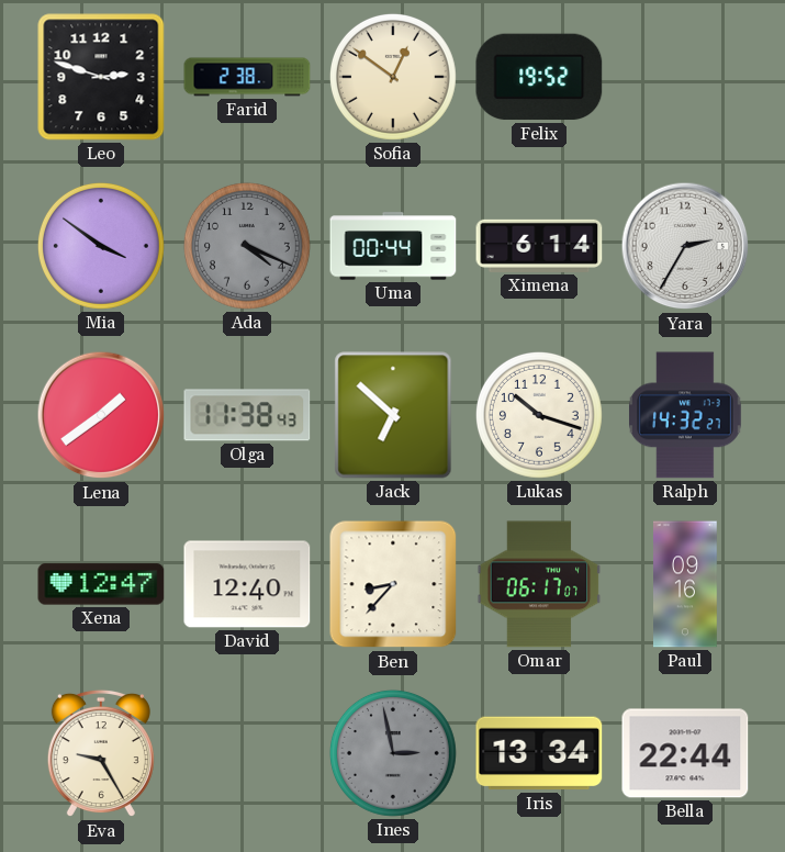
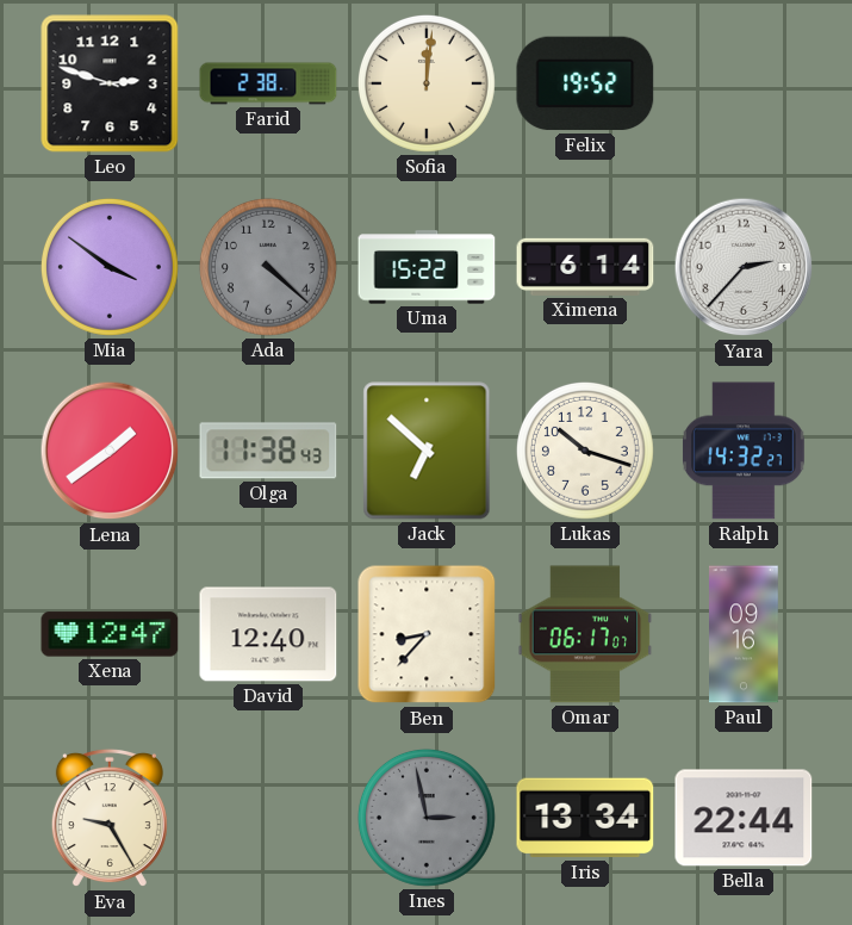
Sofia: 12:51 -> 12:01 (427, 83)
Ada: 4:19 -> 4:22 (268, 267)
Uma: 00:44 -> 15:22 (427, 267)
Yara: 2:35 -> 2:37 (744, 267)
